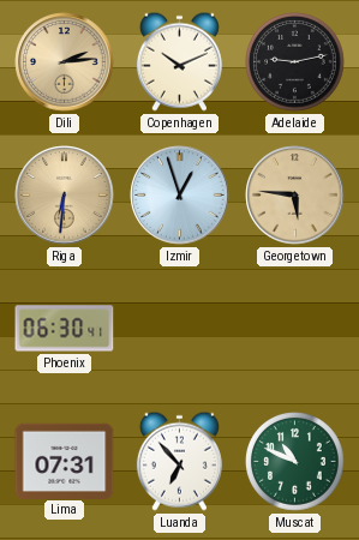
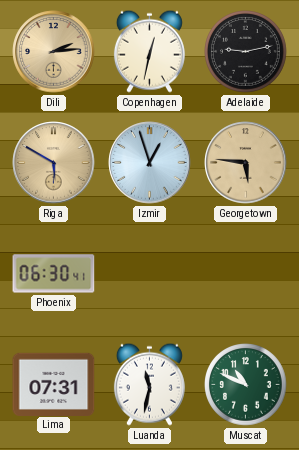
Copenhagen: 10:11 -> 12:32 (149, 51)
Riga: 6:31 -> 5:50 (54, 163)
Luanda: 6:53 -> 11:32 (149, 384)
